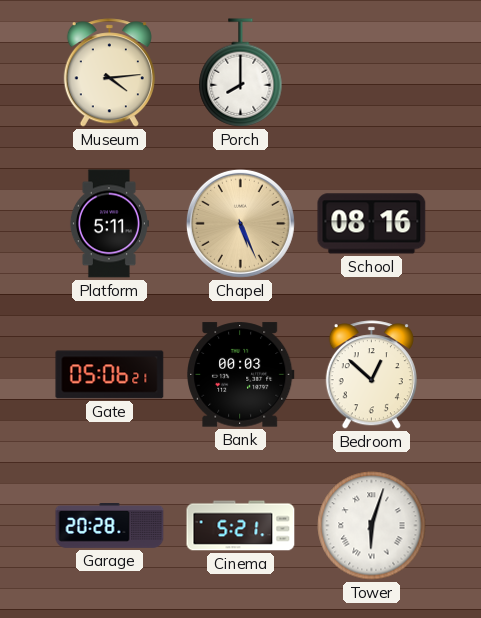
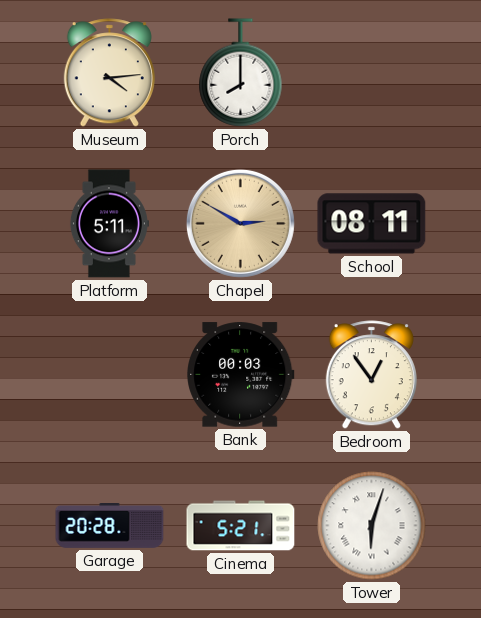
Chapel: 5:26 -> 2:50 (240, 223)
School: 08:16 -> 08:11 (372, 224)
Gate: 05:06 -> none (110, 375)
Bedroom: 12:52 -> 12:54 (371, 375)
